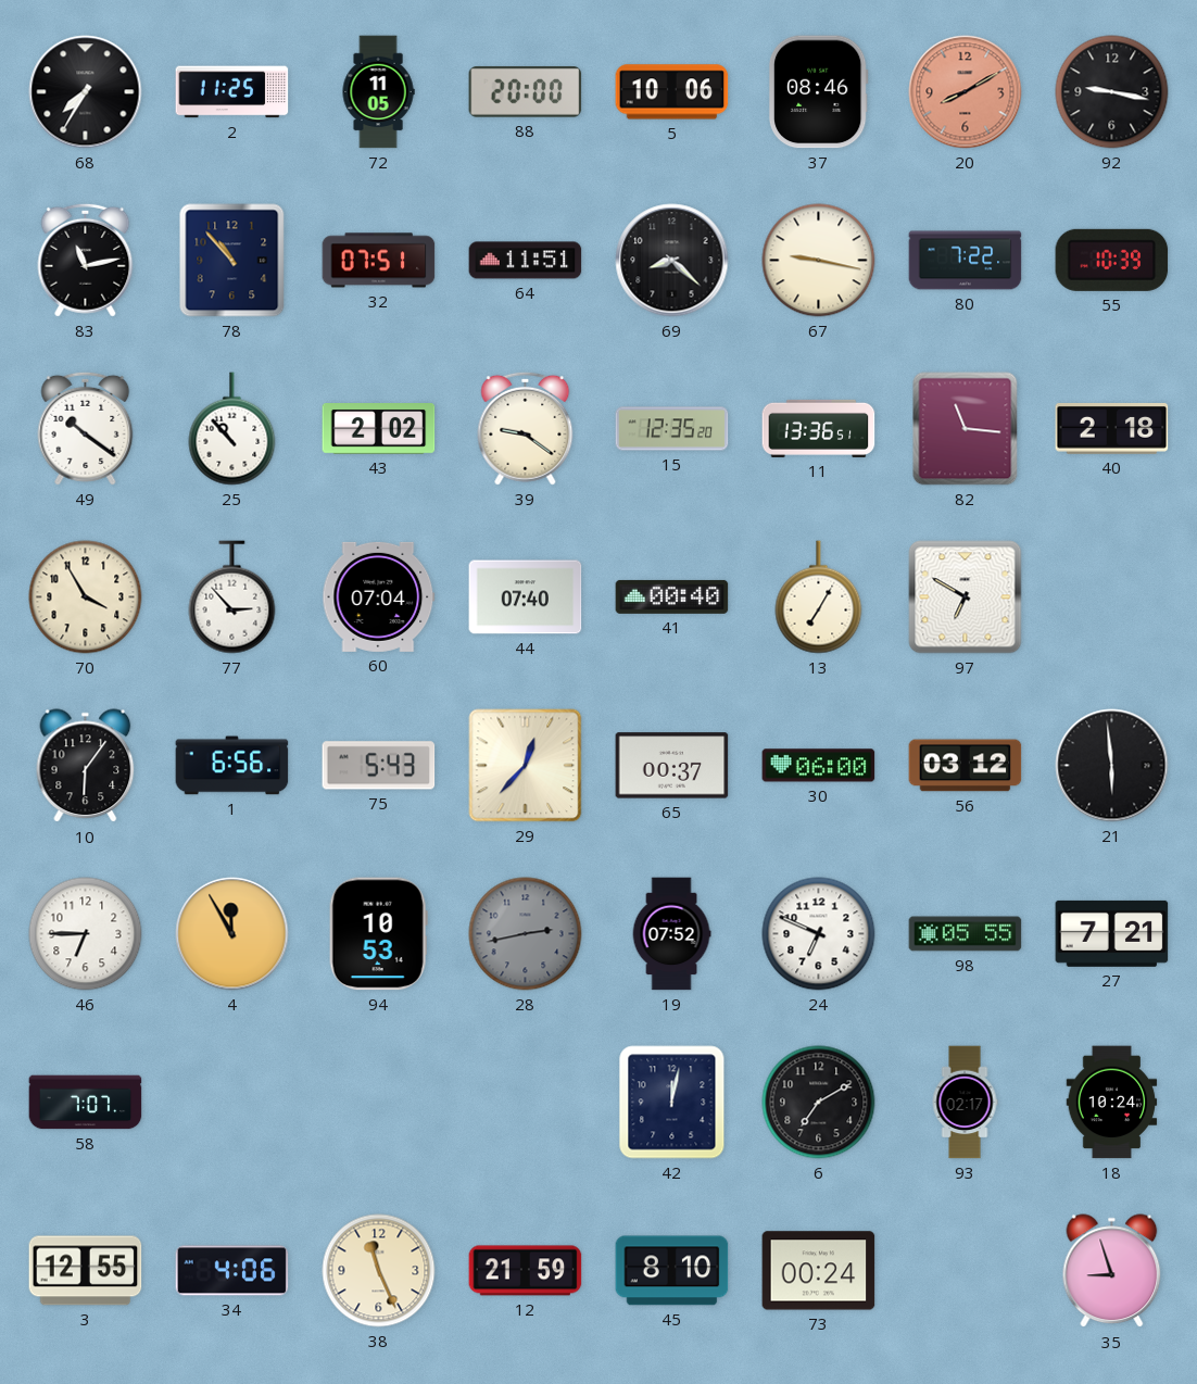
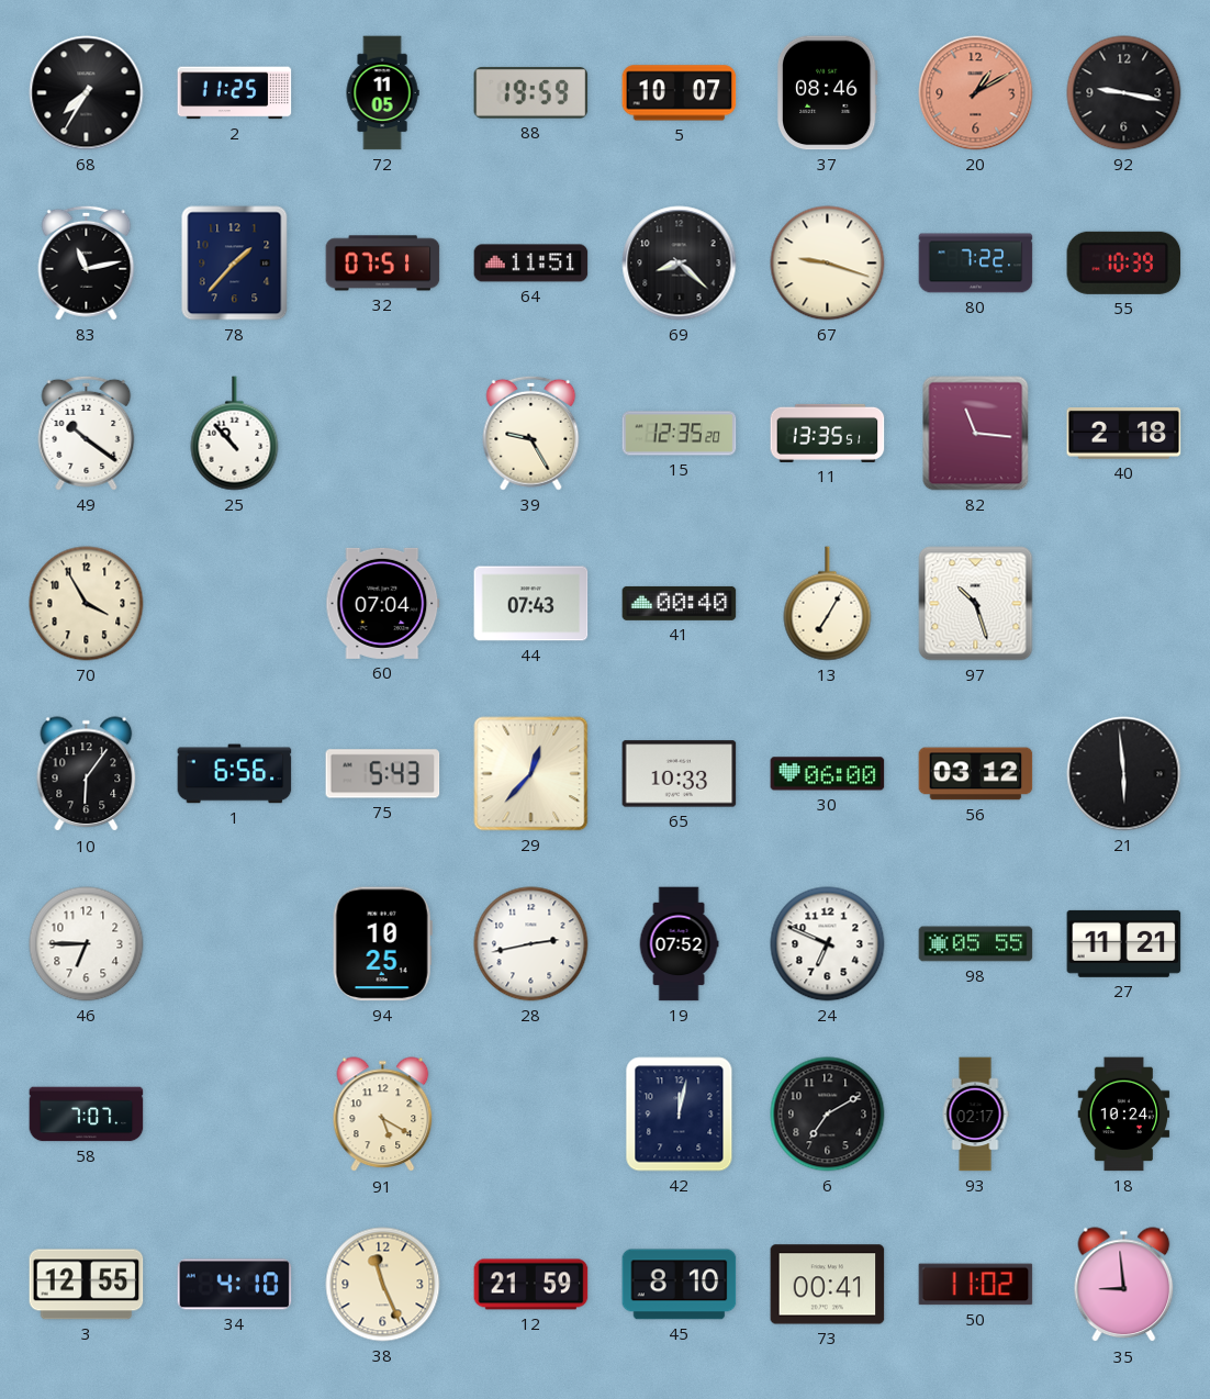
88: 20:00 -> 19:59 (531, 92)
5: 10:06 -> 10:07 (680, 93)
20: 8:10 -> 1:10 (976, 93)
78: 10:53 -> 1:37 (235, 264)
67: 9:17 -> 9:18 (828, 264)
43: 2:02 -> none (379, 429)
39: 9:21 -> 9:25 (531, 433)
11: 13:36 -> 13:35 (828, 433)
77: 2:53 -> none (232, 597)
44: 07:40 -> 07:43 (531, 604)
97: 6:50 -> 10:27 (976, 604)
65: 00:37 -> 10:33 (680, 774)
4: 11:55 -> none (232, 934)
94: 10:53 -> 10:25 (382, 944)
28 dial: grey -> white (531, 944)
27: 7:21 -> 11:21 (1124, 943)
91: none -> 5:20 (383, 1115)
34: 4:06 -> 4:10 (235, 1285)
73: 00:24 -> 00:41 (828, 1285)
50: none -> 11:02 (976, 1285)
35: 8:57 -> 8:59 (1124, 1285)
